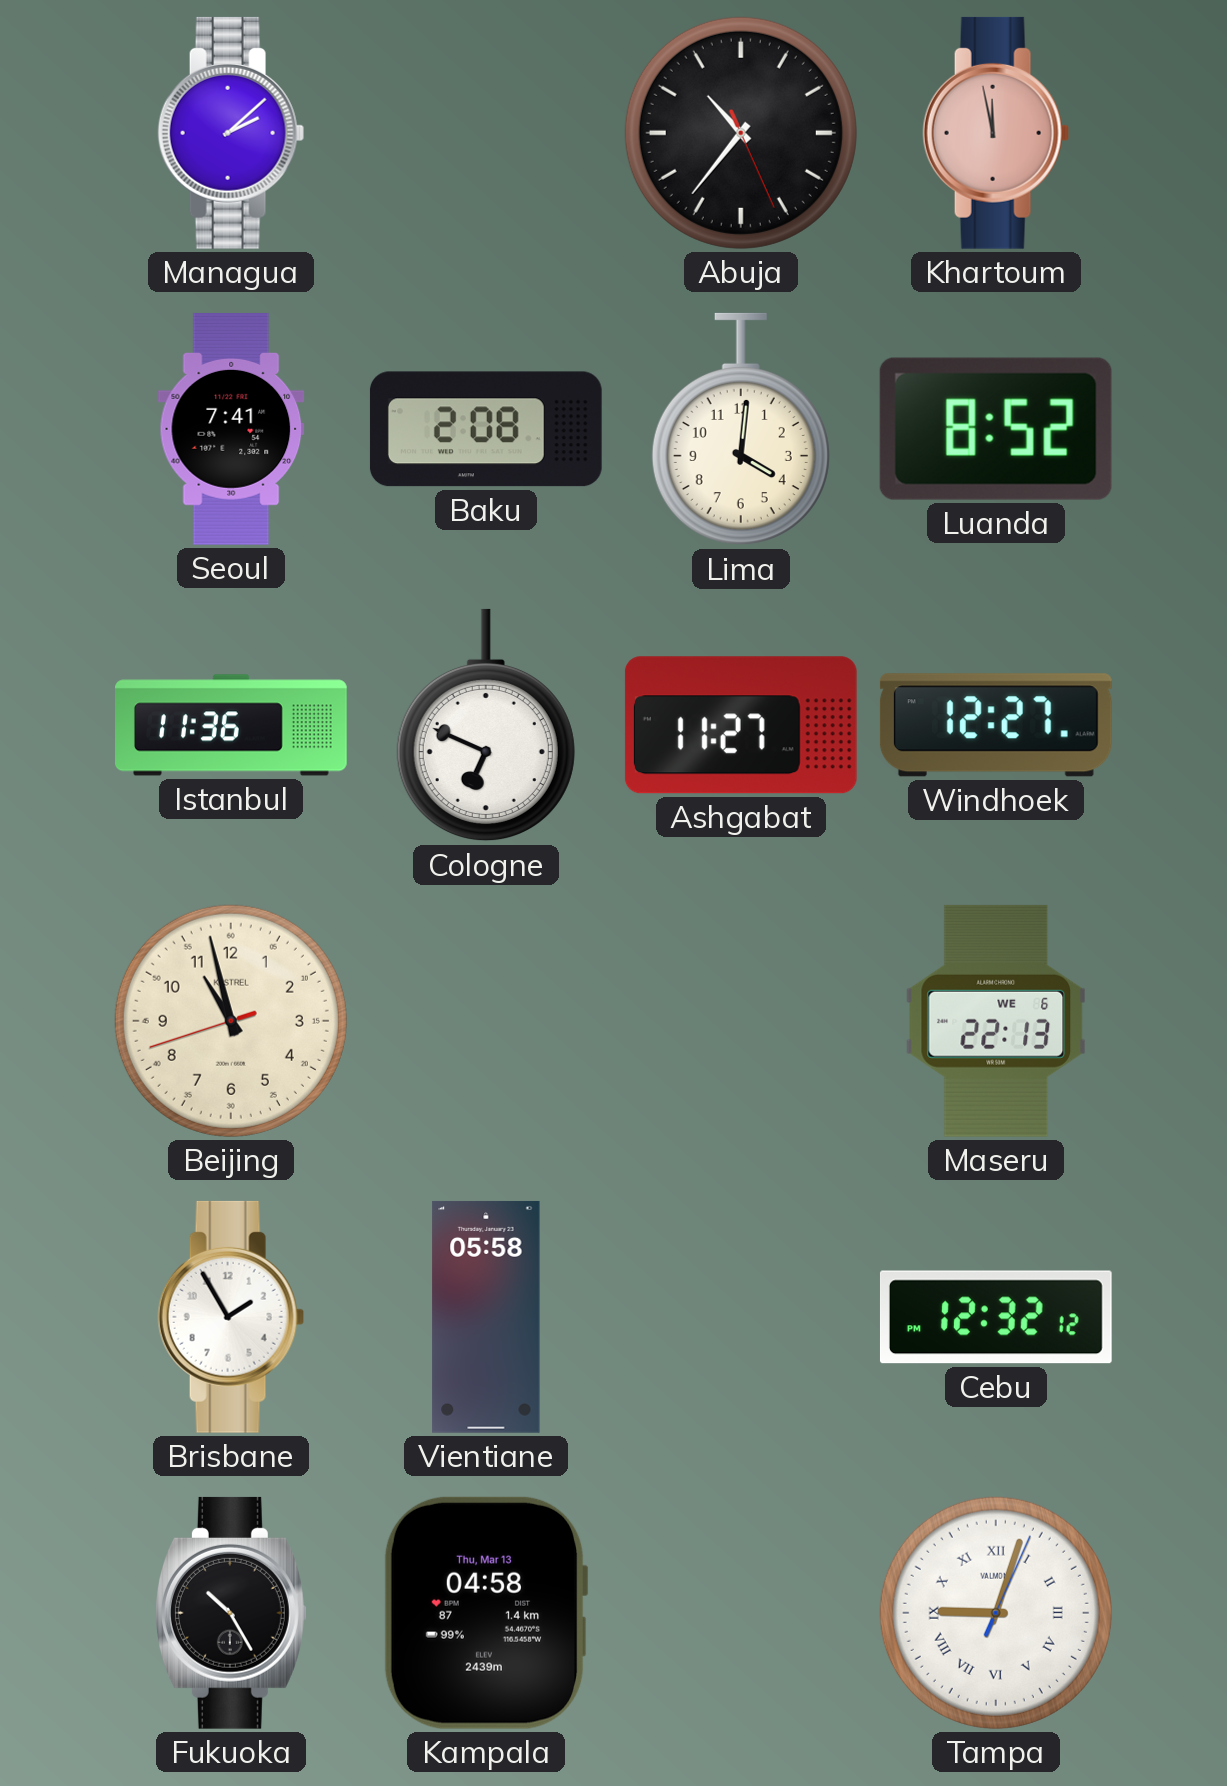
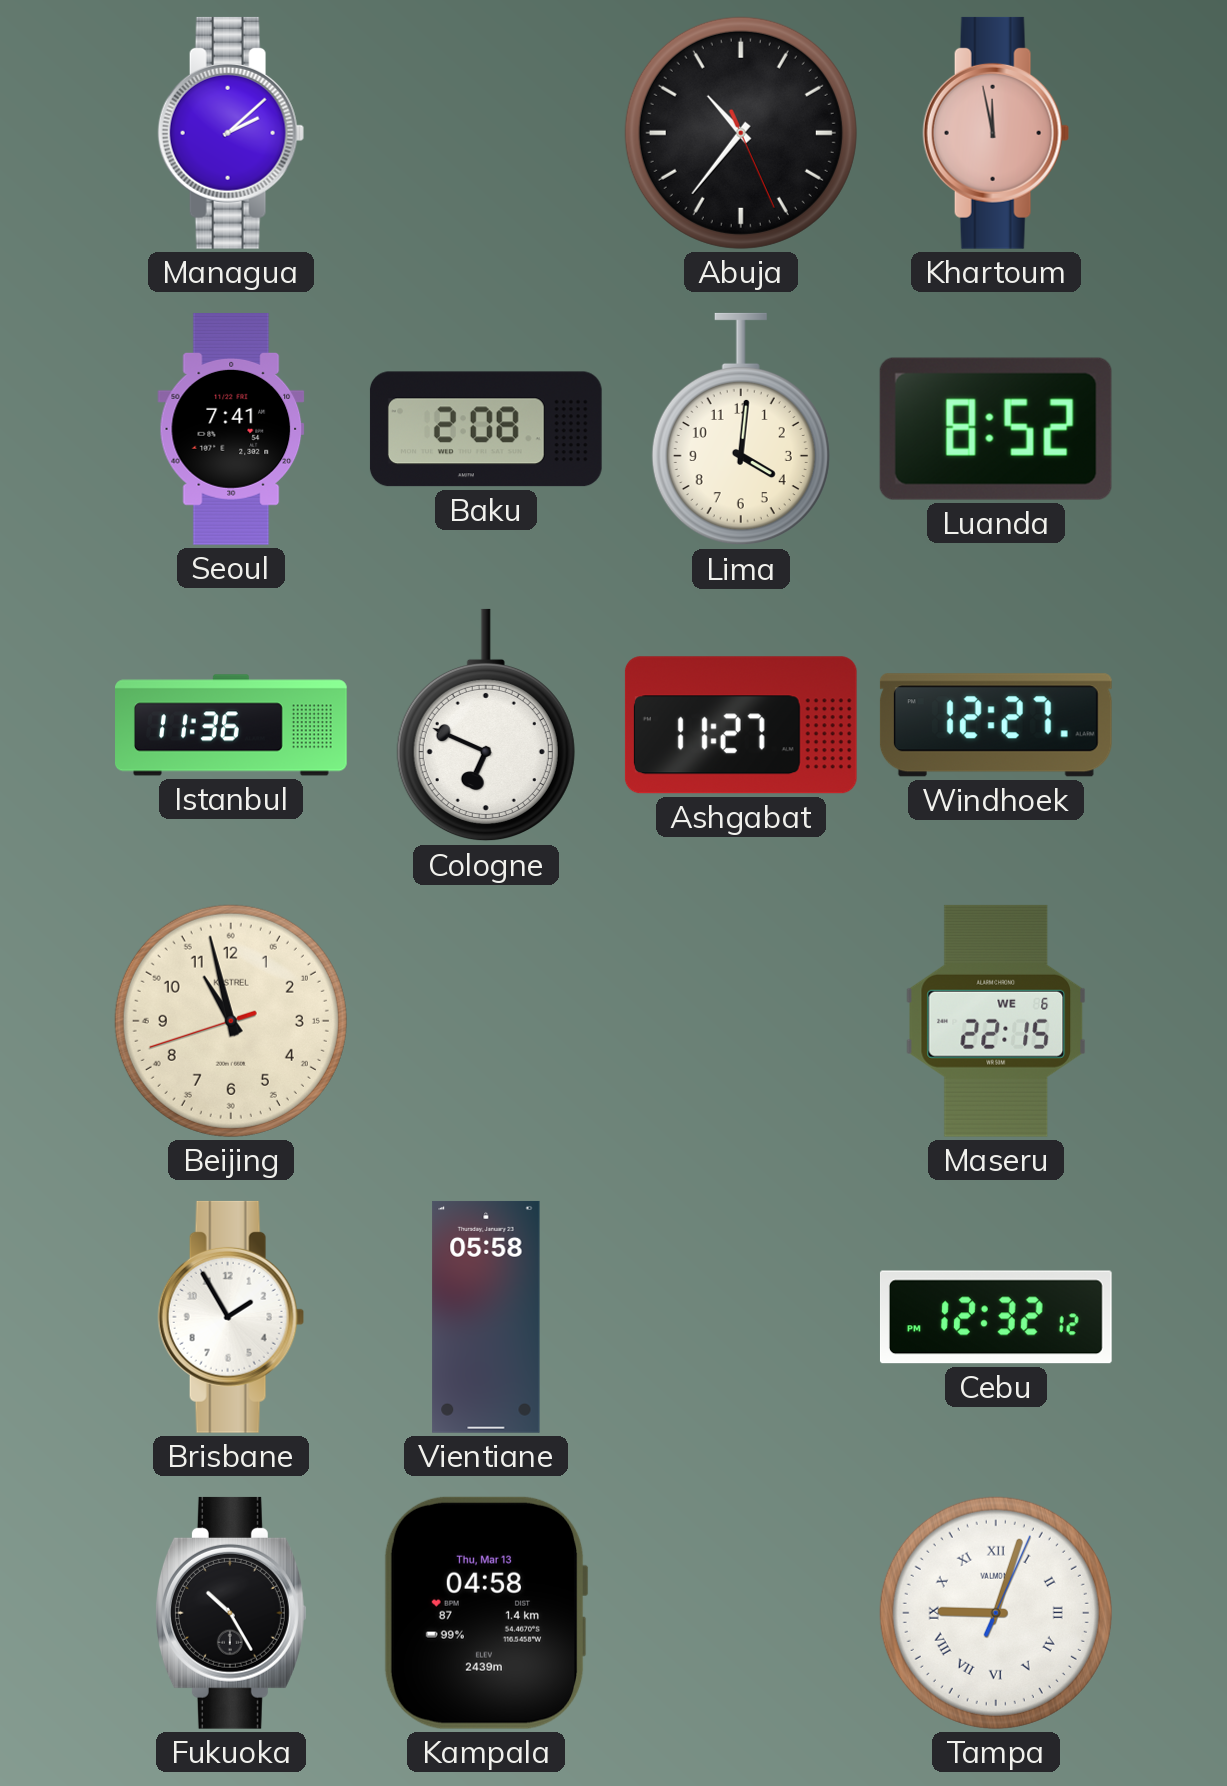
Maseru: 22:13 -> 22:15 (996, 1021)
